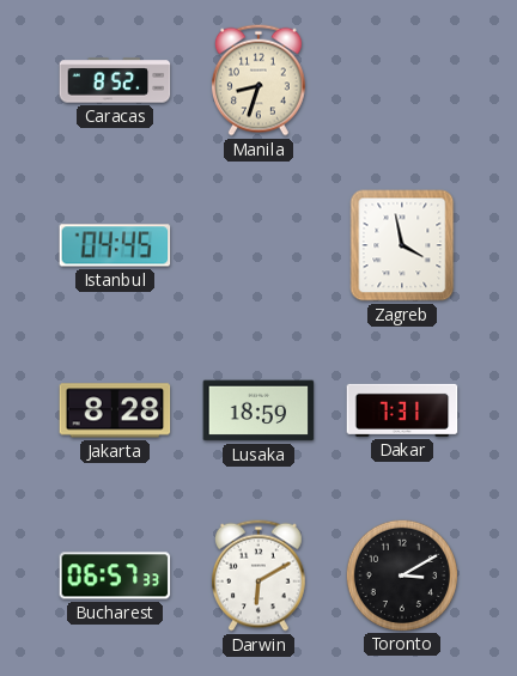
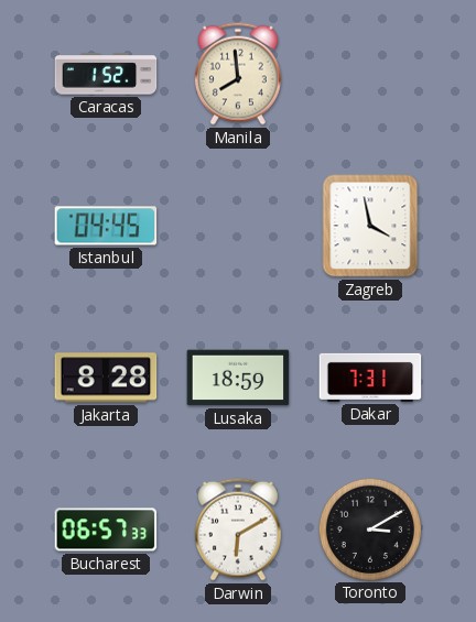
Caracas: 8:52 -> 1:52 (106, 74)
Manila: 8:33 -> 7:59 (238, 74)
